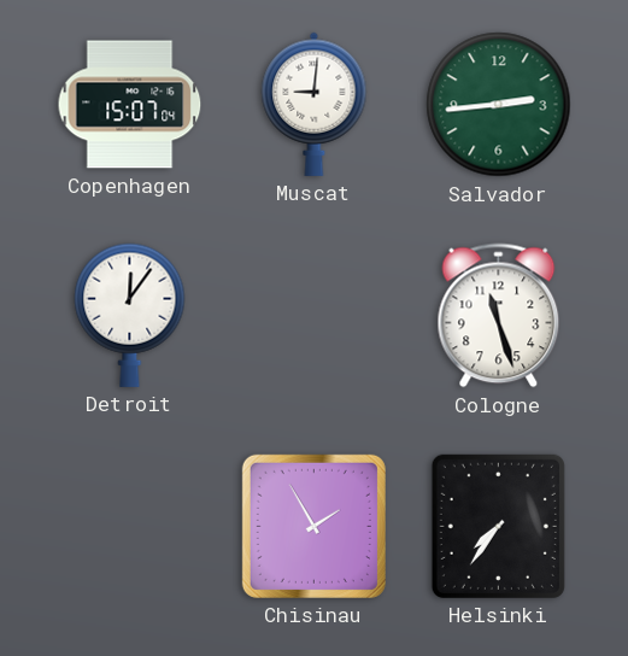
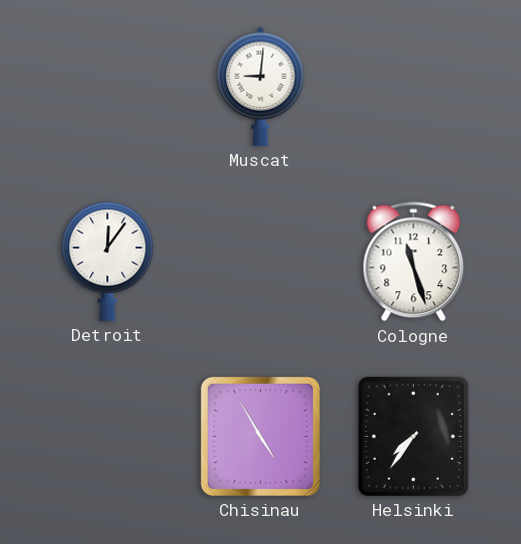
Copenhagen: 15:07 -> none (130, 105)
Salvador: 2:44 -> none (499, 105)
Chisinau: 1:55 -> 4:55 (260, 436)
